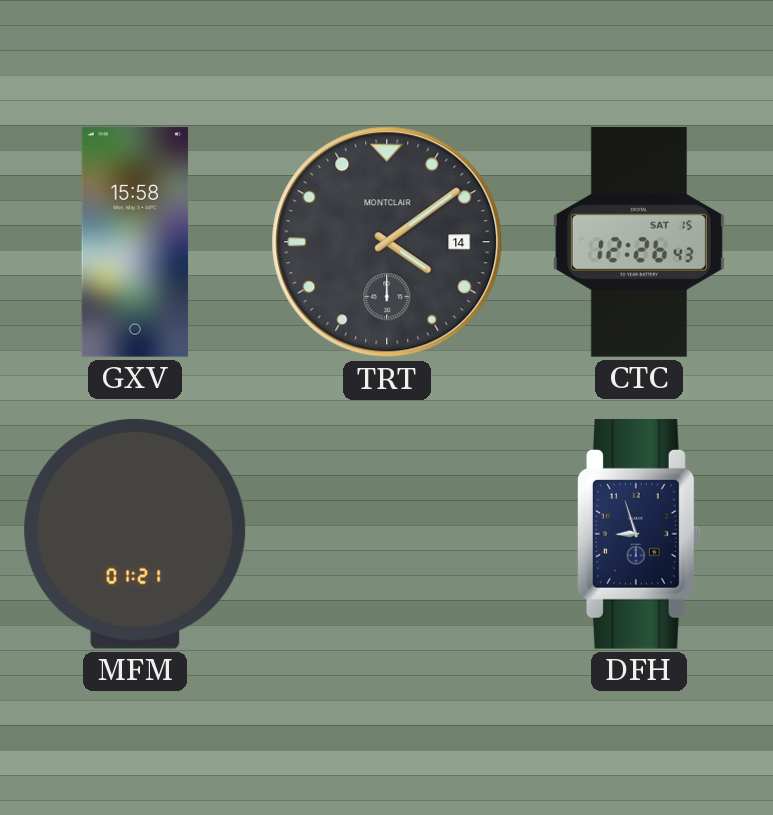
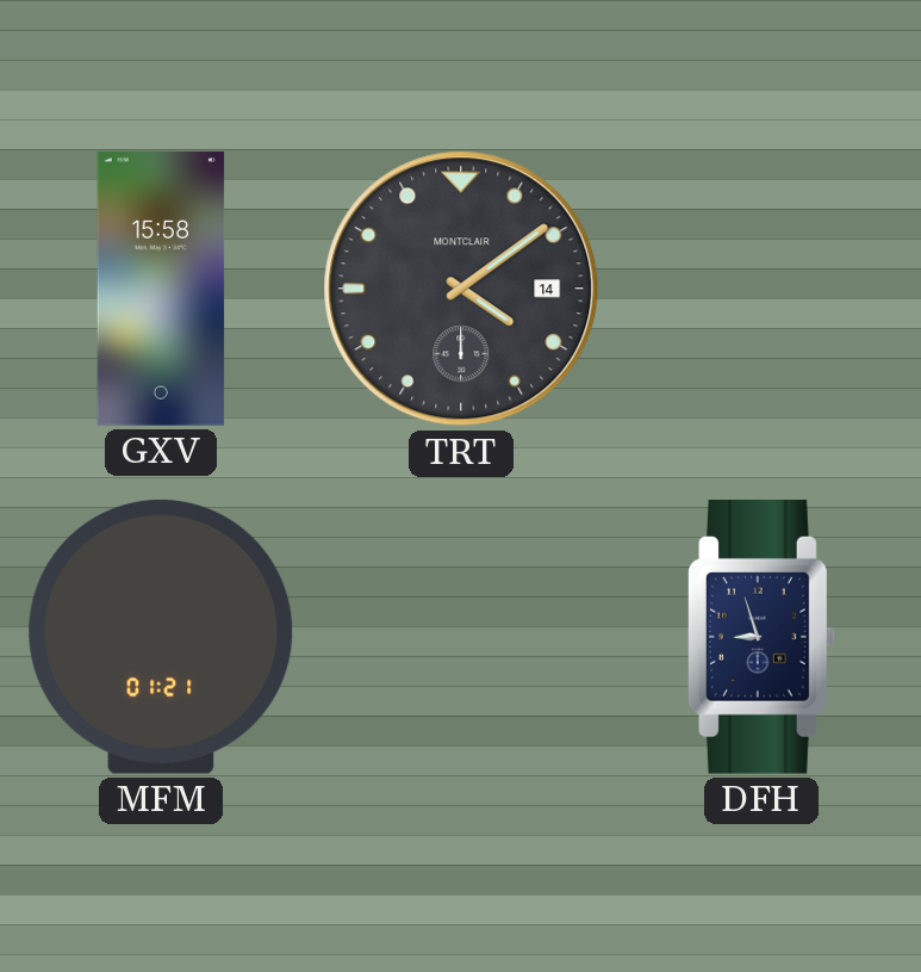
CTC: 12:26 -> none (639, 242)
